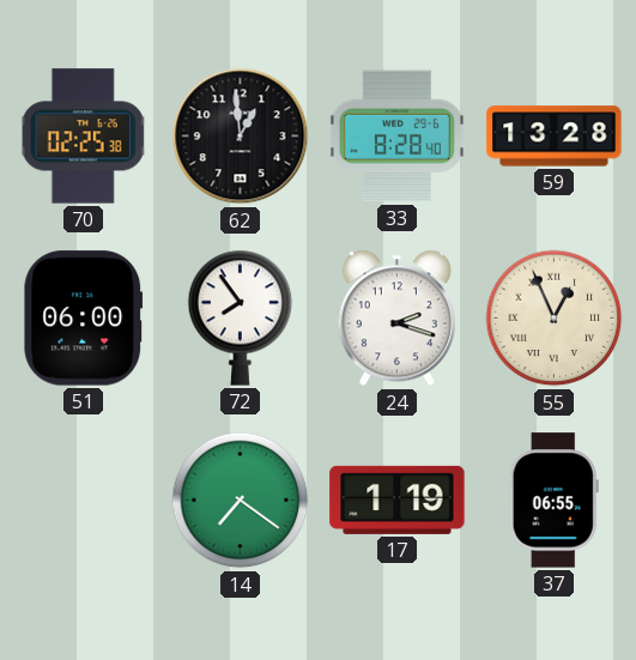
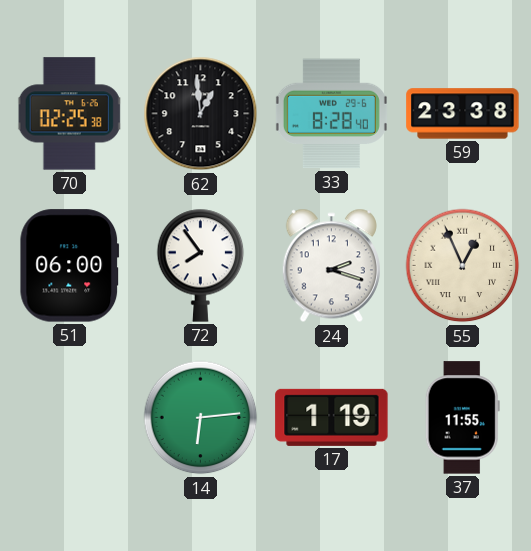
59: 13:28 -> 23:38 (463, 114)
14: 7:21 -> 6:14 (201, 418)
37: 06:55 -> 11:55 (462, 418)
